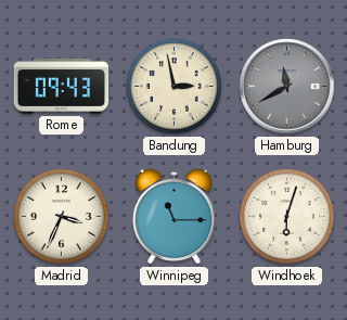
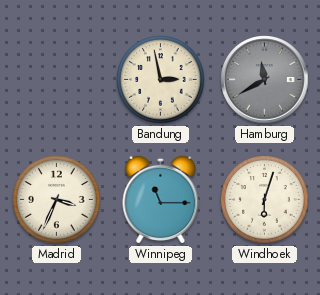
Rome: 09:43 -> none (62, 86)
